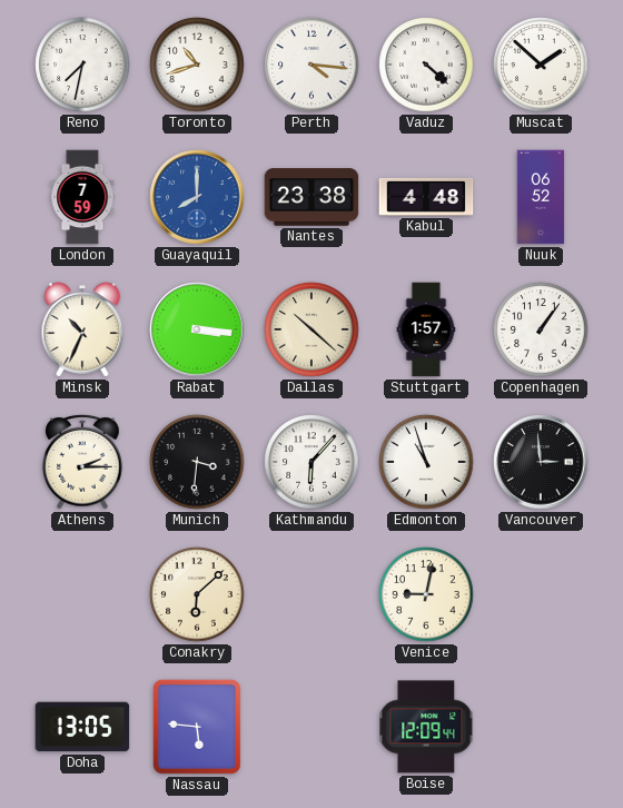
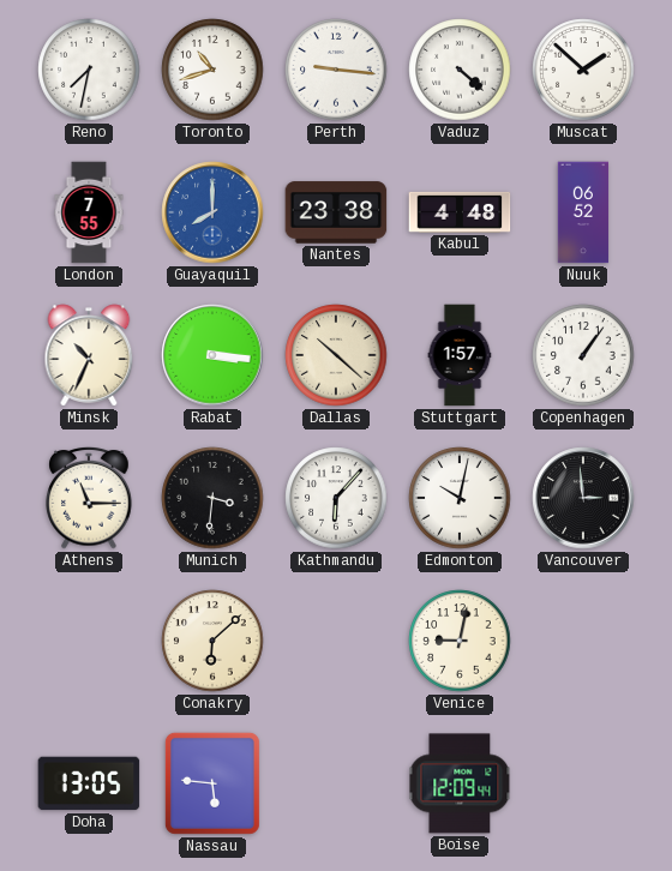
Perth: 4:16 -> 9:16 (336, 70)
London: 7:59 -> 7:55 (89, 212)
Athens: 2:15 -> 11:15 (89, 499)
Edmonton: 10:57 -> 10:02 (460, 498)
